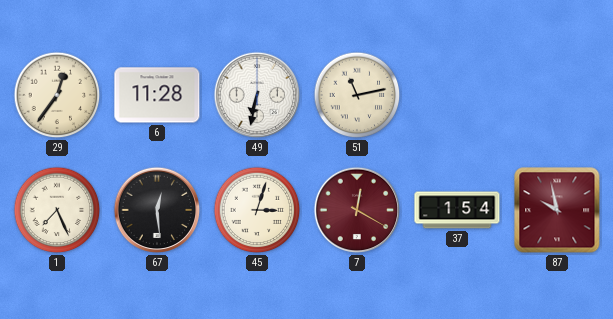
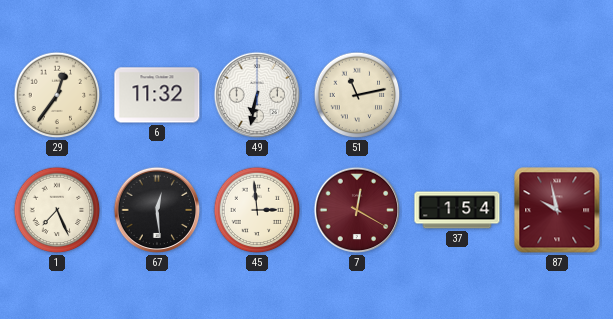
6: 11:28 -> 11:32 (157, 95)
45: 3:03 -> 2:59 (257, 210)
